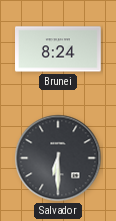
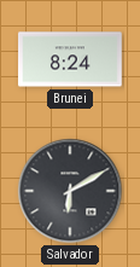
Salvador: 6:30 -> 6:10 (70, 191)
